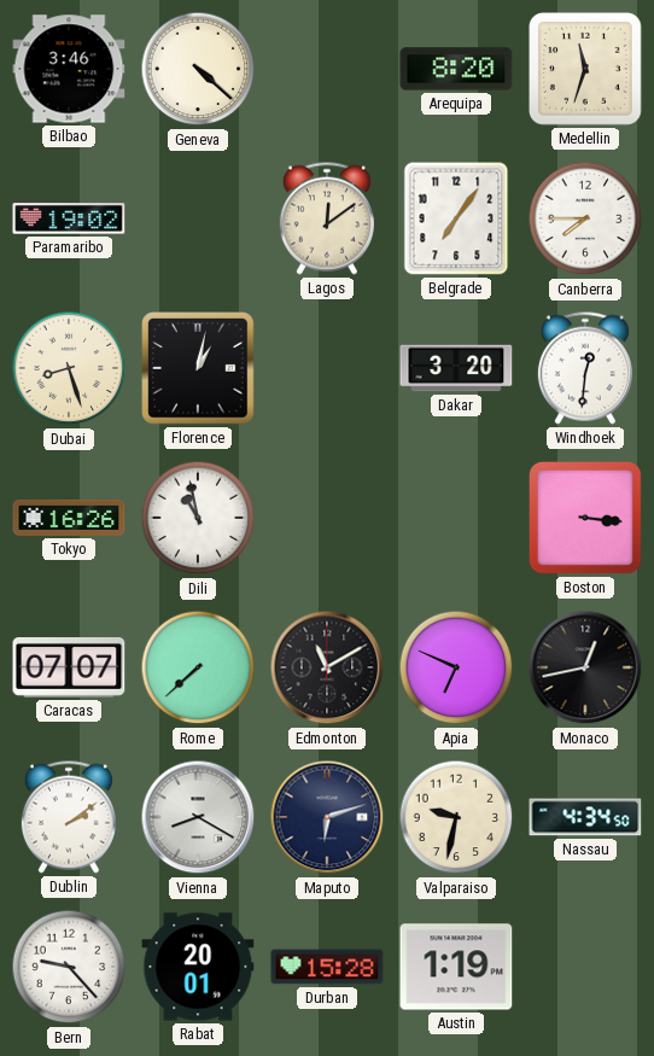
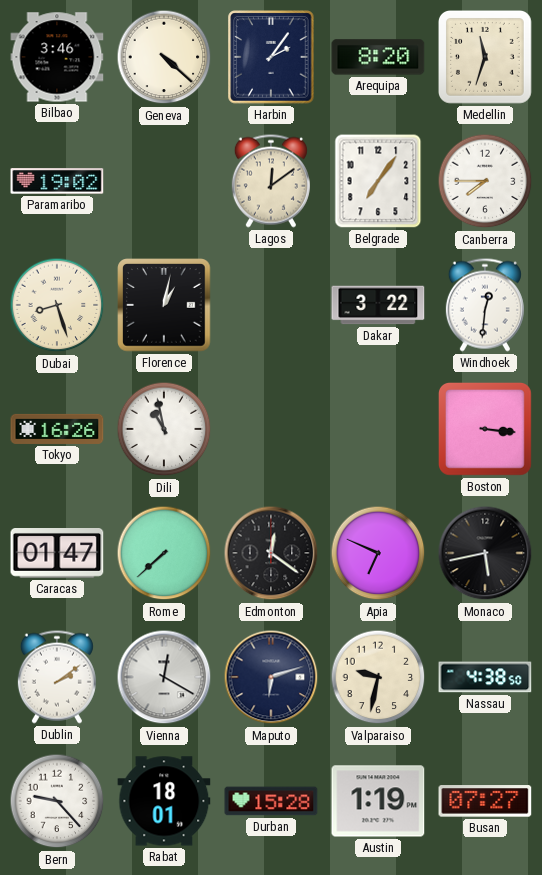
Harbin: none -> 2:06 (271, 57)
Dakar: 3:20 -> 3:22 (378, 305)
Caracas: 07:07 -> 01:47 (57, 554)
Edmonton: 11:10 -> 12:21 (271, 553)
Monaco: 12:43 -> 5:43 (485, 553)
Vienna: 8:20 -> 12:20 (164, 677)
Nassau: 4:34 -> 4:38 (485, 677)
Rabat: 20:01 -> 18:01 (164, 801)
Busan: none -> 07:27 (485, 801)
